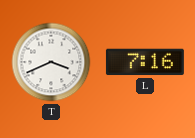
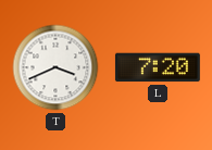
L: 7:16 -> 7:20 (158, 67)
